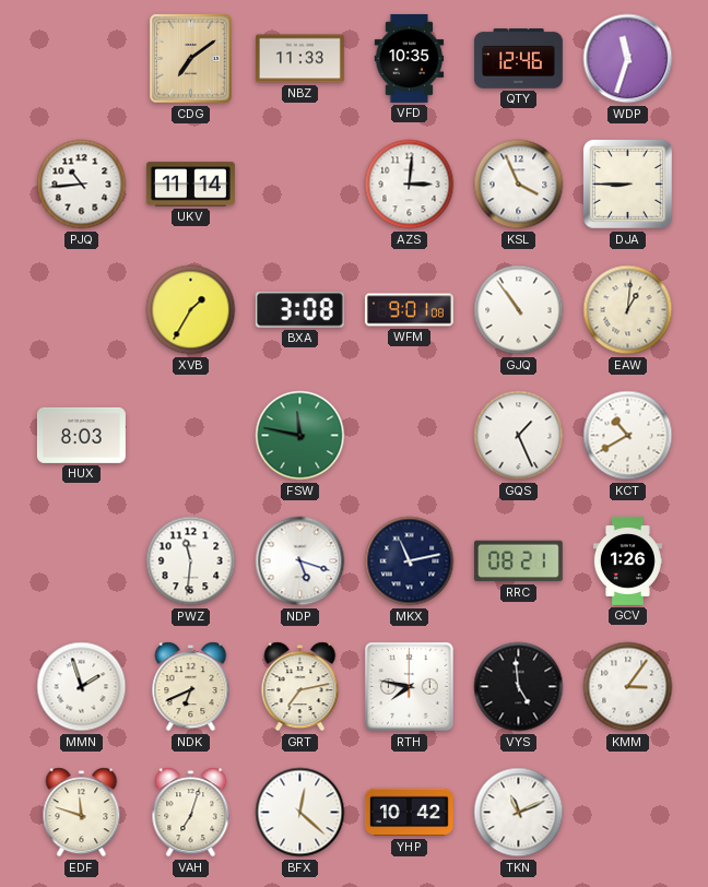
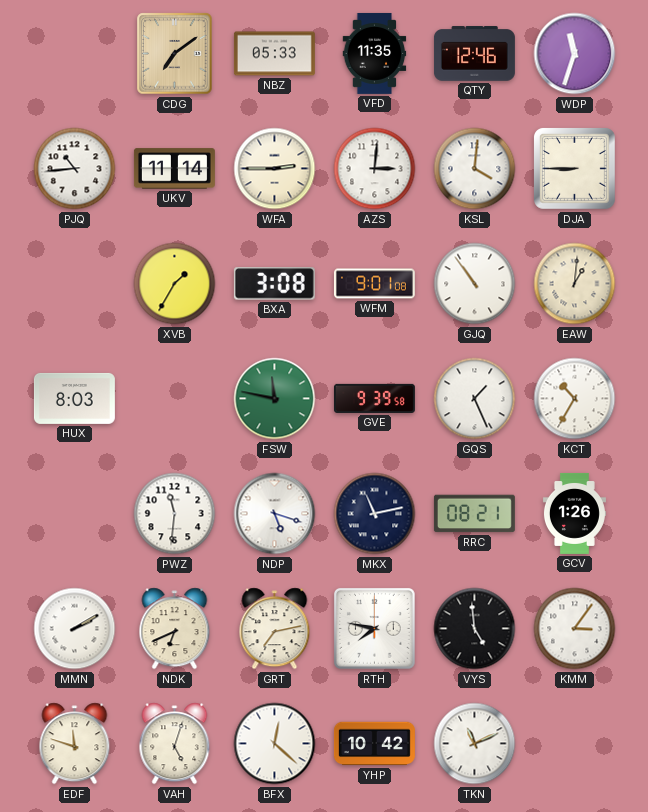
NBZ: 11:33 -> 05:33 (274, 54)
VFD: 10:35 -> 11:35 (375, 53)
WFA: none -> 2:45 (275, 169)
KSL: 3:56 -> 4:01 (475, 169)
GVE: none -> 9:39 (374, 398)
KCT: 10:40 -> 10:35 (575, 399)
MMN: 1:57 -> 2:10 (75, 629)
VAH: 7:03 -> 5:03 (175, 744)
